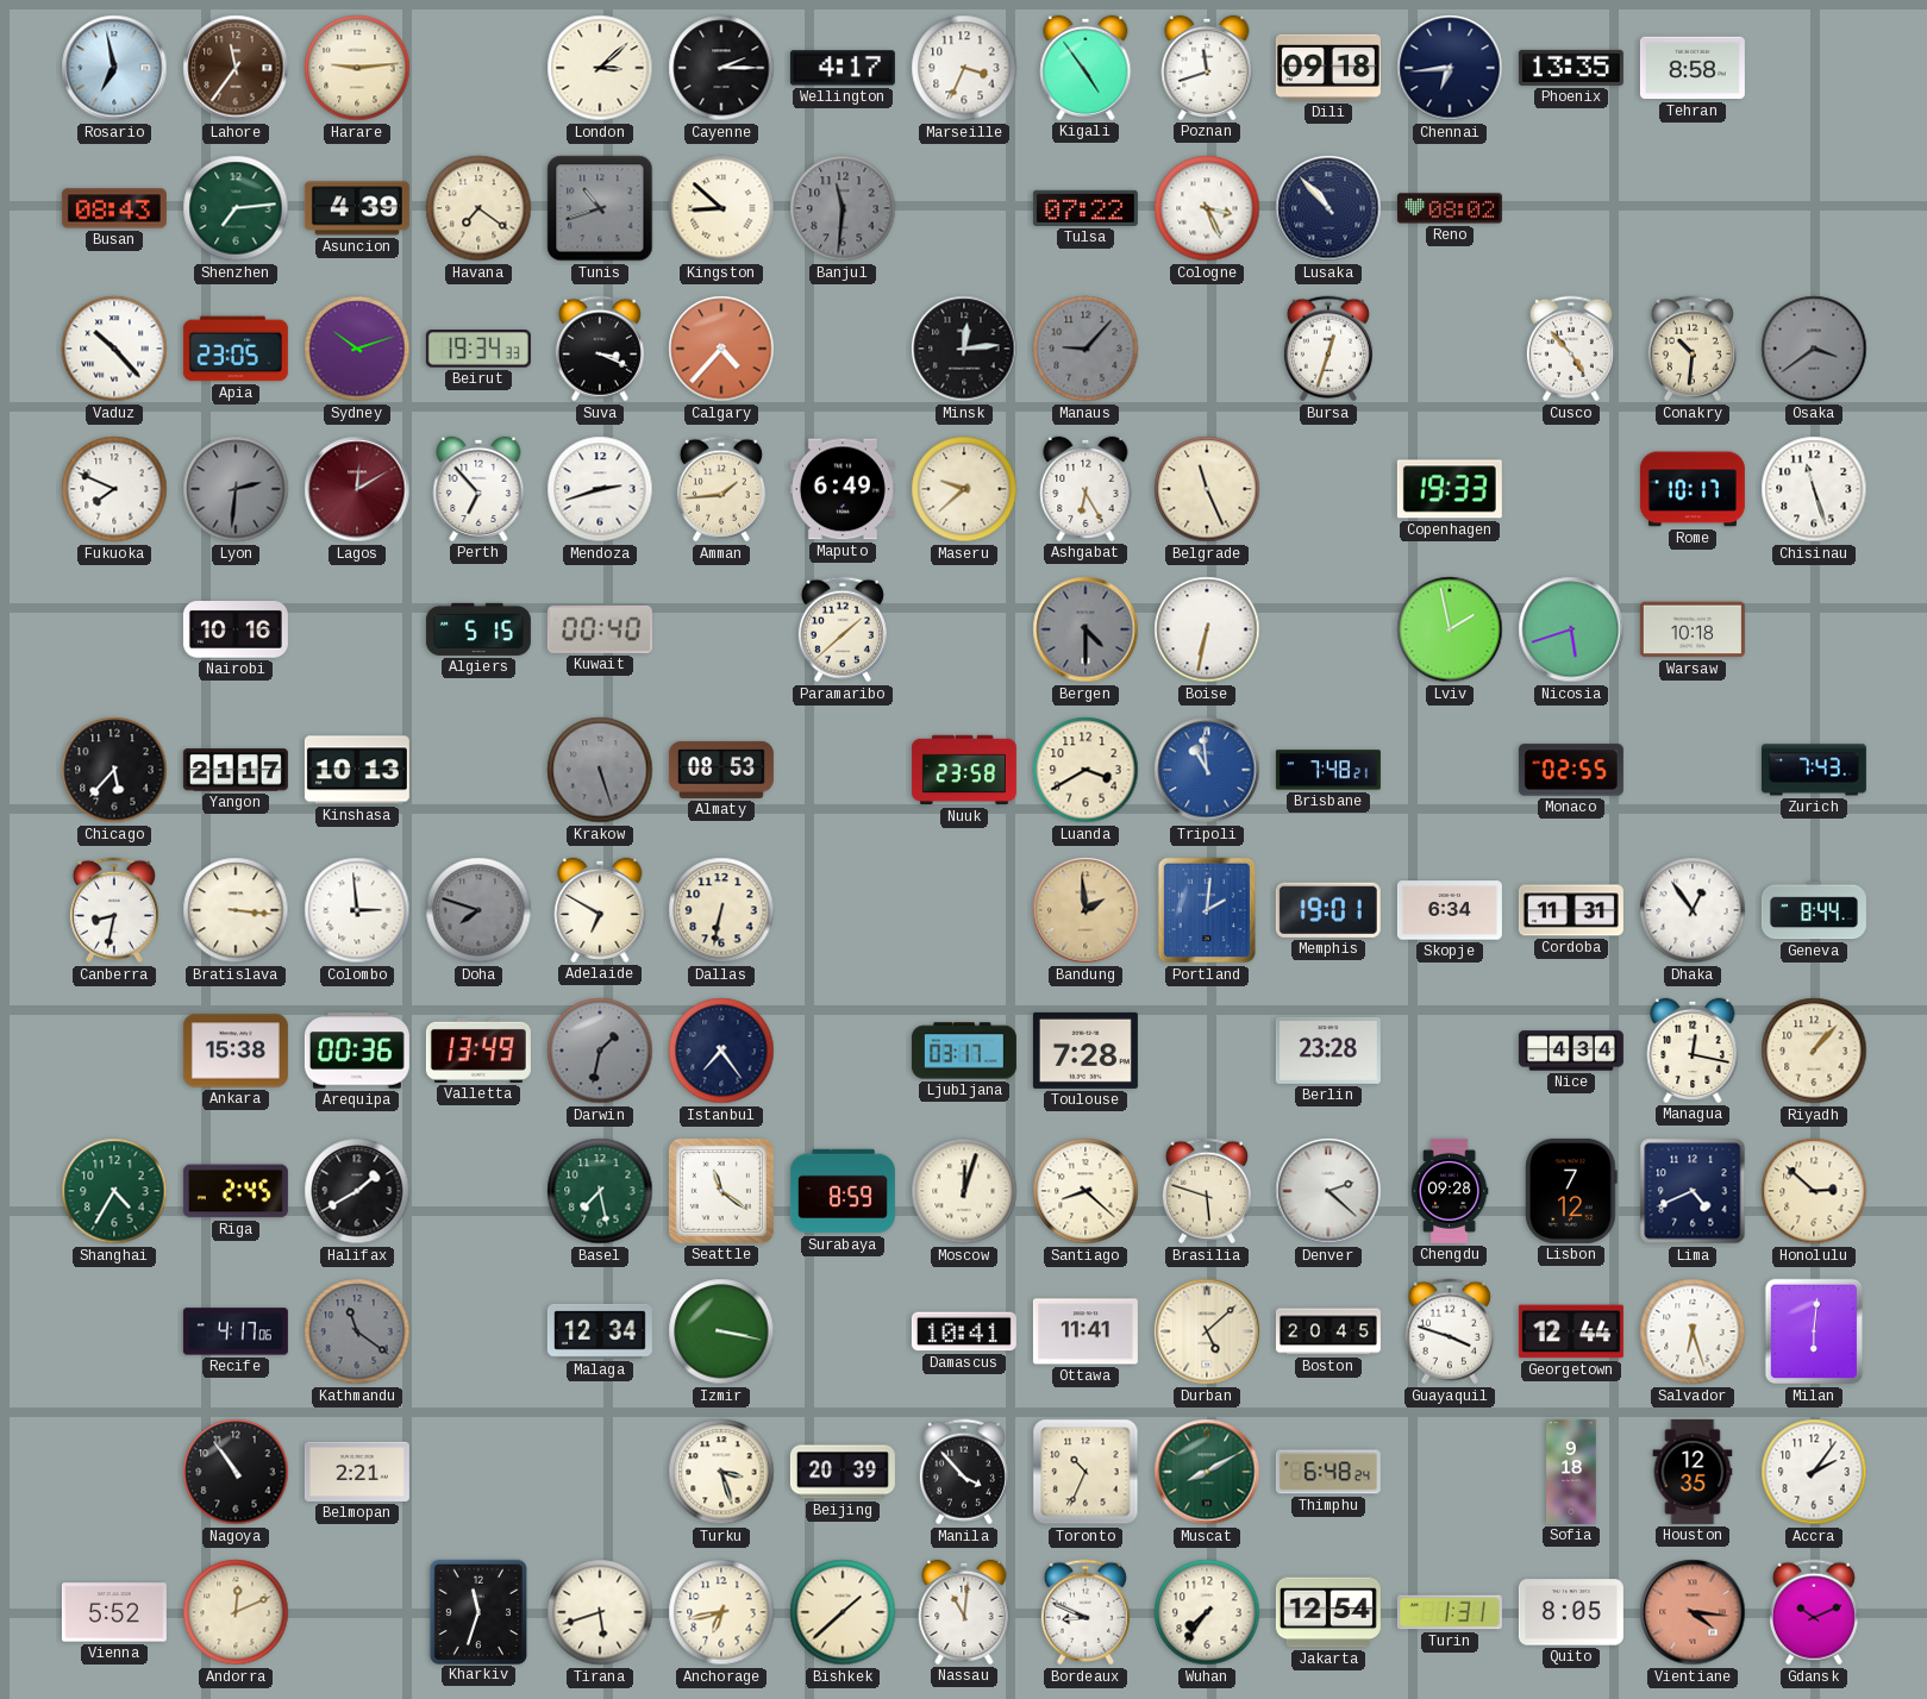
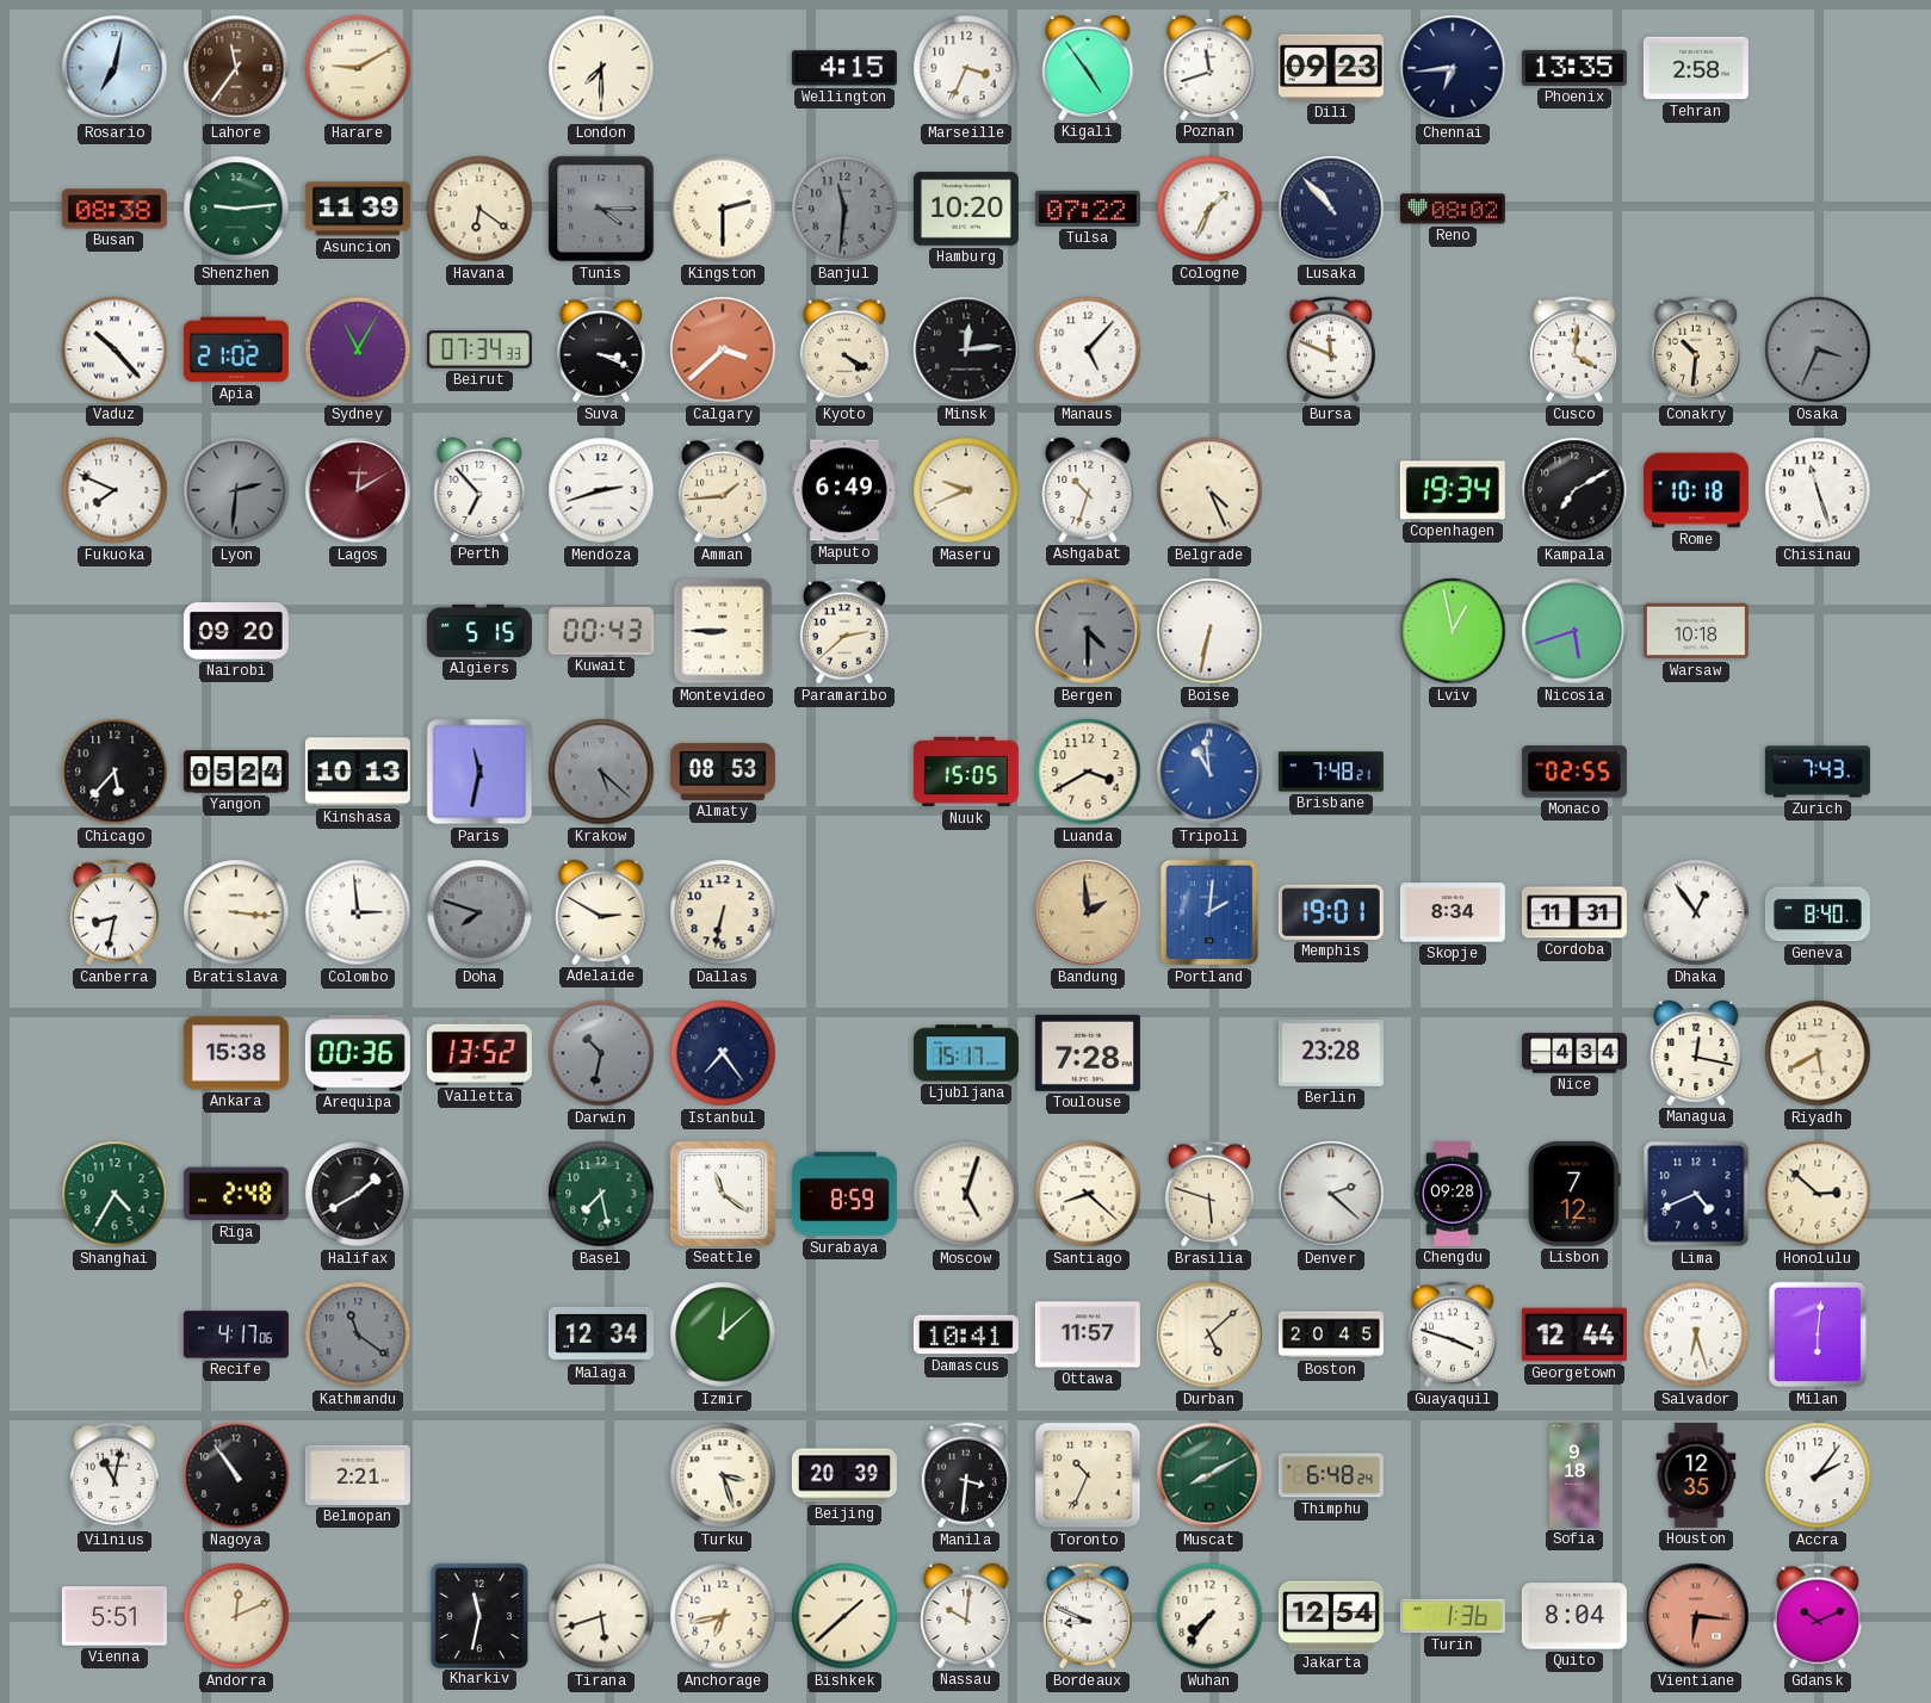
Rosario: 6:58 -> 7:02 (115, 68)
Harare: 9:14 -> 9:10 (358, 68)
London: 3:08 -> 7:30 (601, 68)
Cayenne: 2:15 -> none (721, 68)
Wellington: 4:17 -> 4:15 (844, 68)
Dili: 09:18 -> 09:23 (1331, 68)
Tehran: 8:58 -> 2:58 (1696, 68)
Busan: 08:43 -> 08:38 (115, 209)
Shenzhen: 7:14 -> 9:14 (236, 209)
Asuncion: 4:39 -> 11:39 (358, 209)
Havana: 7:21 -> 6:21 (479, 209)
Tunis: 10:42 -> 4:15 (601, 209)
Kingston: 8:52 -> 2:30 (723, 209)
Hamburg: none -> 10:20 (966, 209)
Cologne: 3:26 -> 1:34 (1209, 209)
Apia: 23:05 -> 21:02 (236, 349)
Sydney: 10:12 -> 11:05 (358, 349)
Beirut: 19:34 -> 07:34 (479, 349)
Calgary: 4:37 -> 3:38 (723, 349)
Kyoto: none -> 4:20 (844, 349)
Manaus: 9:07 -> 5:07 (1088, 349)
Manaus dial: grey -> white (1088, 349)
Bursa: 12:33 -> 11:49 (1331, 349)
Cusco: 4:53 -> 4:01 (1574, 349)
Osaka: 3:39 -> 3:34 (1818, 349)
Maseru: 9:38 -> 9:41 (966, 490)
Ashgabat: 6:25 -> 10:33 (1088, 490)
Belgrade: 11:26 -> 4:26 (1209, 490)
Copenhagen: 19:33 -> 19:34 (1453, 490)
Kampala: none -> 7:10 (1574, 490)
Rome: 10:17 -> 10:18 (1696, 490)
Nairobi: 10:16 -> 09:20 (236, 632)
Kuwait: 00:40 -> 00:43 (601, 631)
Montevideo: none -> 8:45 (723, 631)
Paramaribo: 1:38 -> 2:38 (844, 631)
Lviv: 1:58 -> 12:58 (1453, 631)
Yangon: 21:17 -> 05:24 (236, 772)
Paris: none -> 11:32 (479, 772)
Krakow: 5:27 -> 5:22 (601, 772)
Nuuk: 23:58 -> 15:05 (966, 772)
Adelaide: 6:50 -> 2:50 (601, 912)
Skopje: 6:34 -> 8:34 (1453, 912)
Geneva: 8:44 -> 8:40 (1818, 912)
Valletta: 13:49 -> 13:52 (479, 1053)
Darwin: 1:32 -> 10:32 (601, 1053)
Ljubljana: 03:17 -> 15:17 (966, 1053)
Riyadh: 1:07 -> 5:40 (1818, 1053)
Riga: 2:45 -> 2:48 (236, 1194)
Moscow: 12:03 -> 5:03 (966, 1194)
Izmir: 3:17 -> 12:08 (723, 1334)
Ottawa: 11:41 -> 11:57 (1088, 1334)
Vilnius: none -> 11:02 (115, 1475)
Manila: 3:53 -> 3:31 (966, 1475)
Vienna: 5:52 -> 5:51 (115, 1616)
Kharkiv: 11:33 -> 11:32 (478, 1615)
Nassau: 11:01 -> 10:01 (966, 1616)
Turin: 1:31 -> 1:36 (1453, 1616)
Quito: 8:05 -> 8:04 (1574, 1616)
Vientiane: 4:16 -> 6:16 (1696, 1616)
